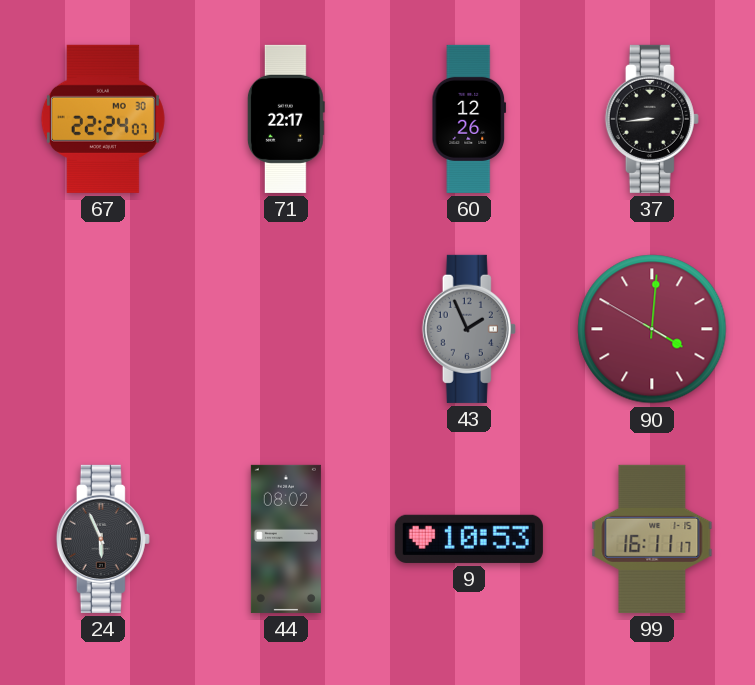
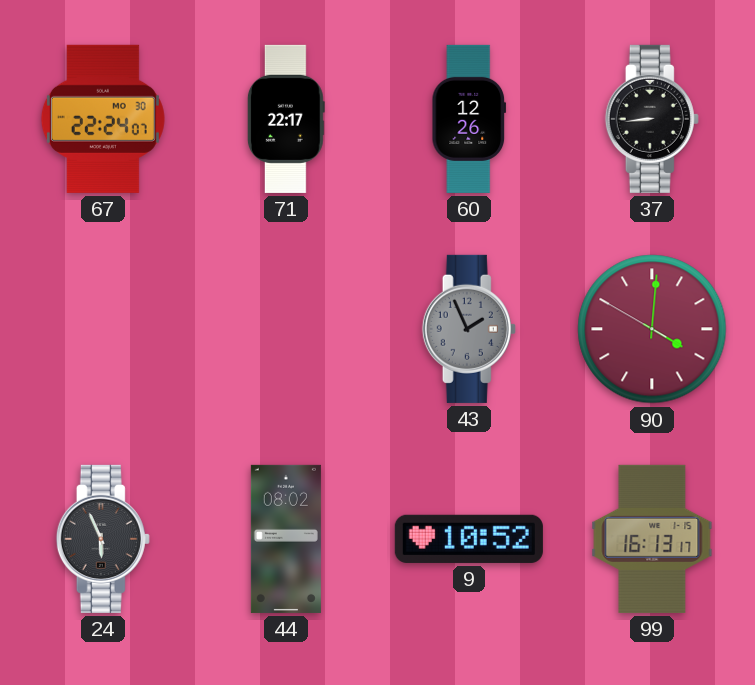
9: 10:53 -> 10:52 (469, 539)
99: 16:11 -> 16:13 (652, 539)
